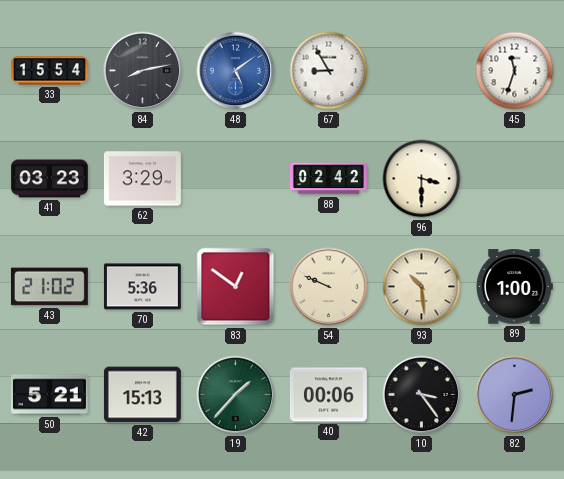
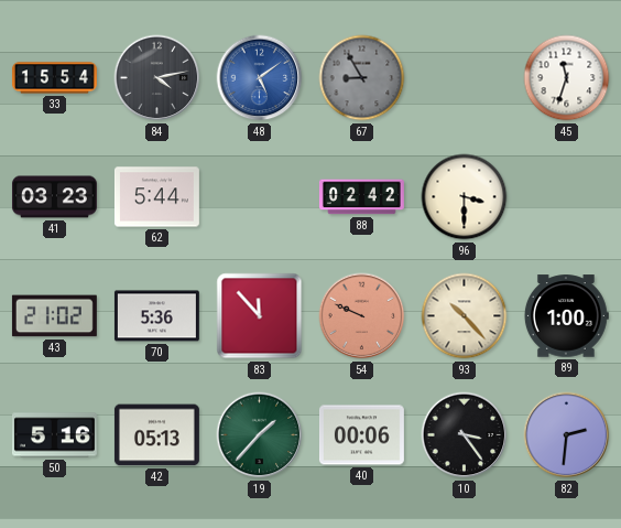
84: 8:13 -> 4:13 (157, 78)
67 dial: white -> grey (362, 78)
62: 3:29 -> 5:44 (156, 197)
83: 12:51 -> 11:53 (260, 316)
54 dial: cream -> salmon (362, 316)
93: 10:29 -> 10:23 (465, 316)
50: 5:21 -> 5:16 (54, 435)
42: 15:13 -> 05:13 (156, 435)
